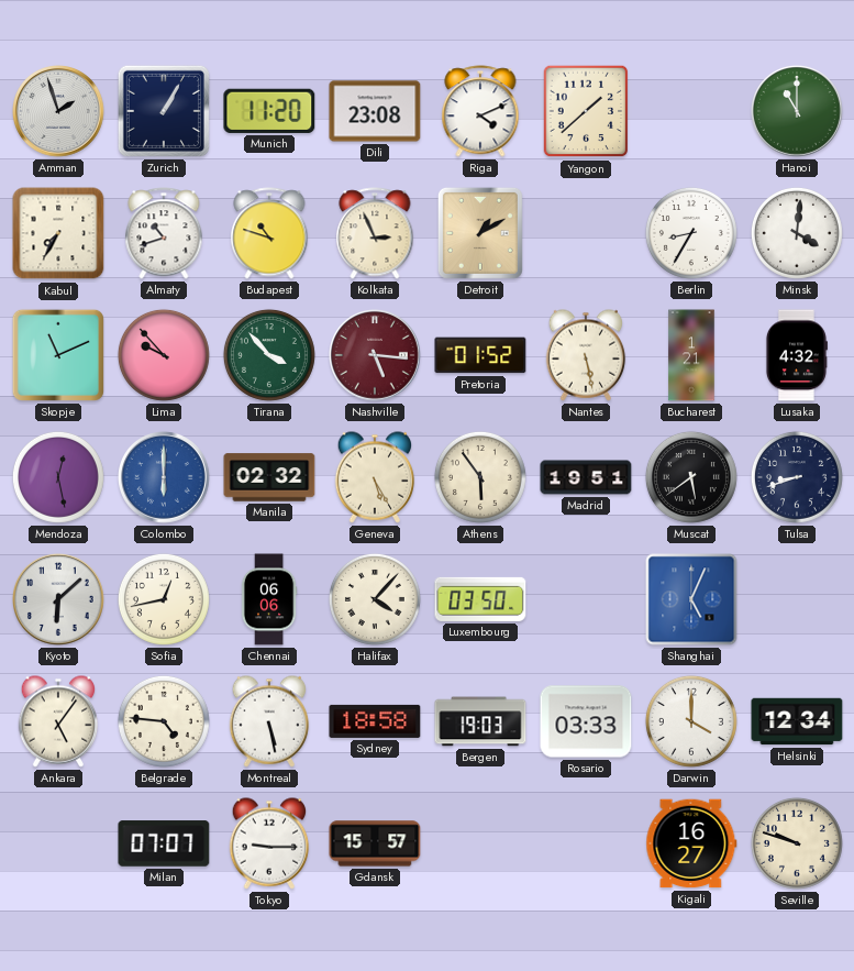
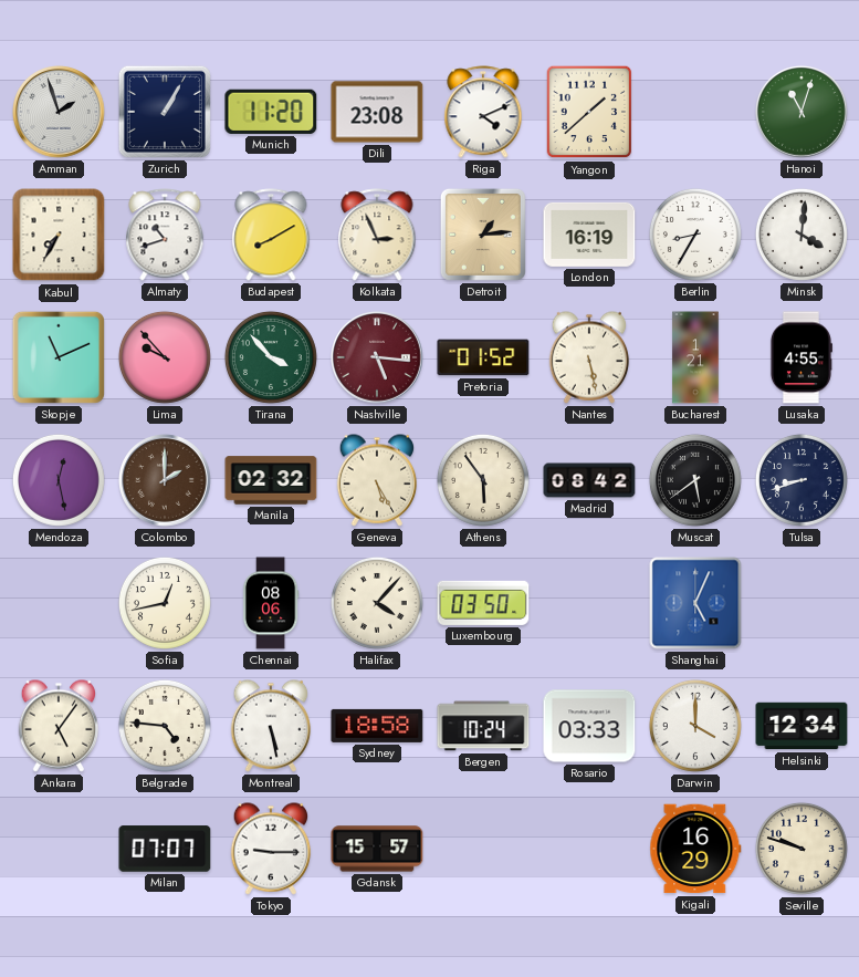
Hanoi: 11:00 -> 11:03 (803, 113)
Budapest: 10:48 -> 8:10 (271, 235)
Detroit: 1:10 -> 1:14 (483, 235)
London: none -> 16:19 (589, 235)
Lusaka: 4:32 -> 4:55 (800, 357)
Colombo: 6:00 -> 2:00 (166, 481)
Colombo dial: blue -> brown (166, 481)
Madrid: 19:51 -> 08:42 (589, 480)
Kyoto: 6:08 -> none (59, 600)
Chennai: 06:06 -> 08:06 (271, 603)
Bergen: 19:03 -> 10:24 (483, 726)
Kigali: 16:27 -> 16:29 (695, 849)
